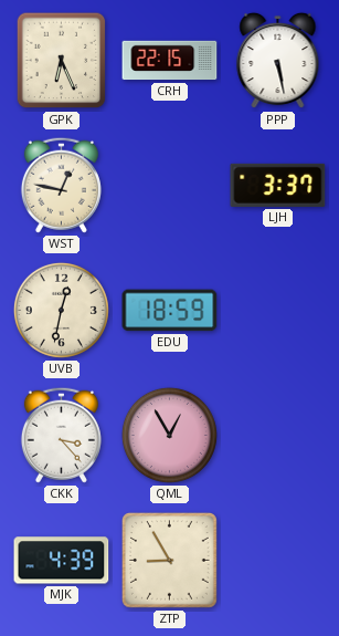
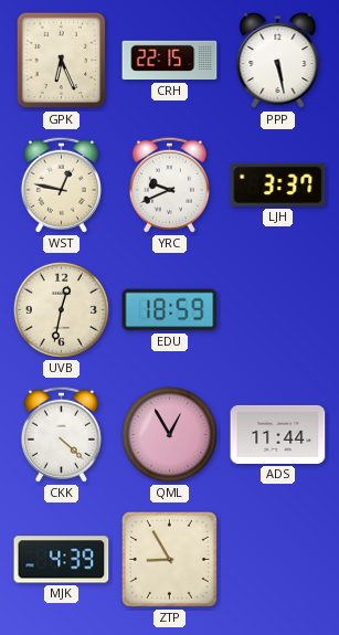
YRC: none -> 9:41 (169, 184)
CKK: 3:23 -> 4:22 (61, 434)
ADS: none -> 11:44 (278, 434)
